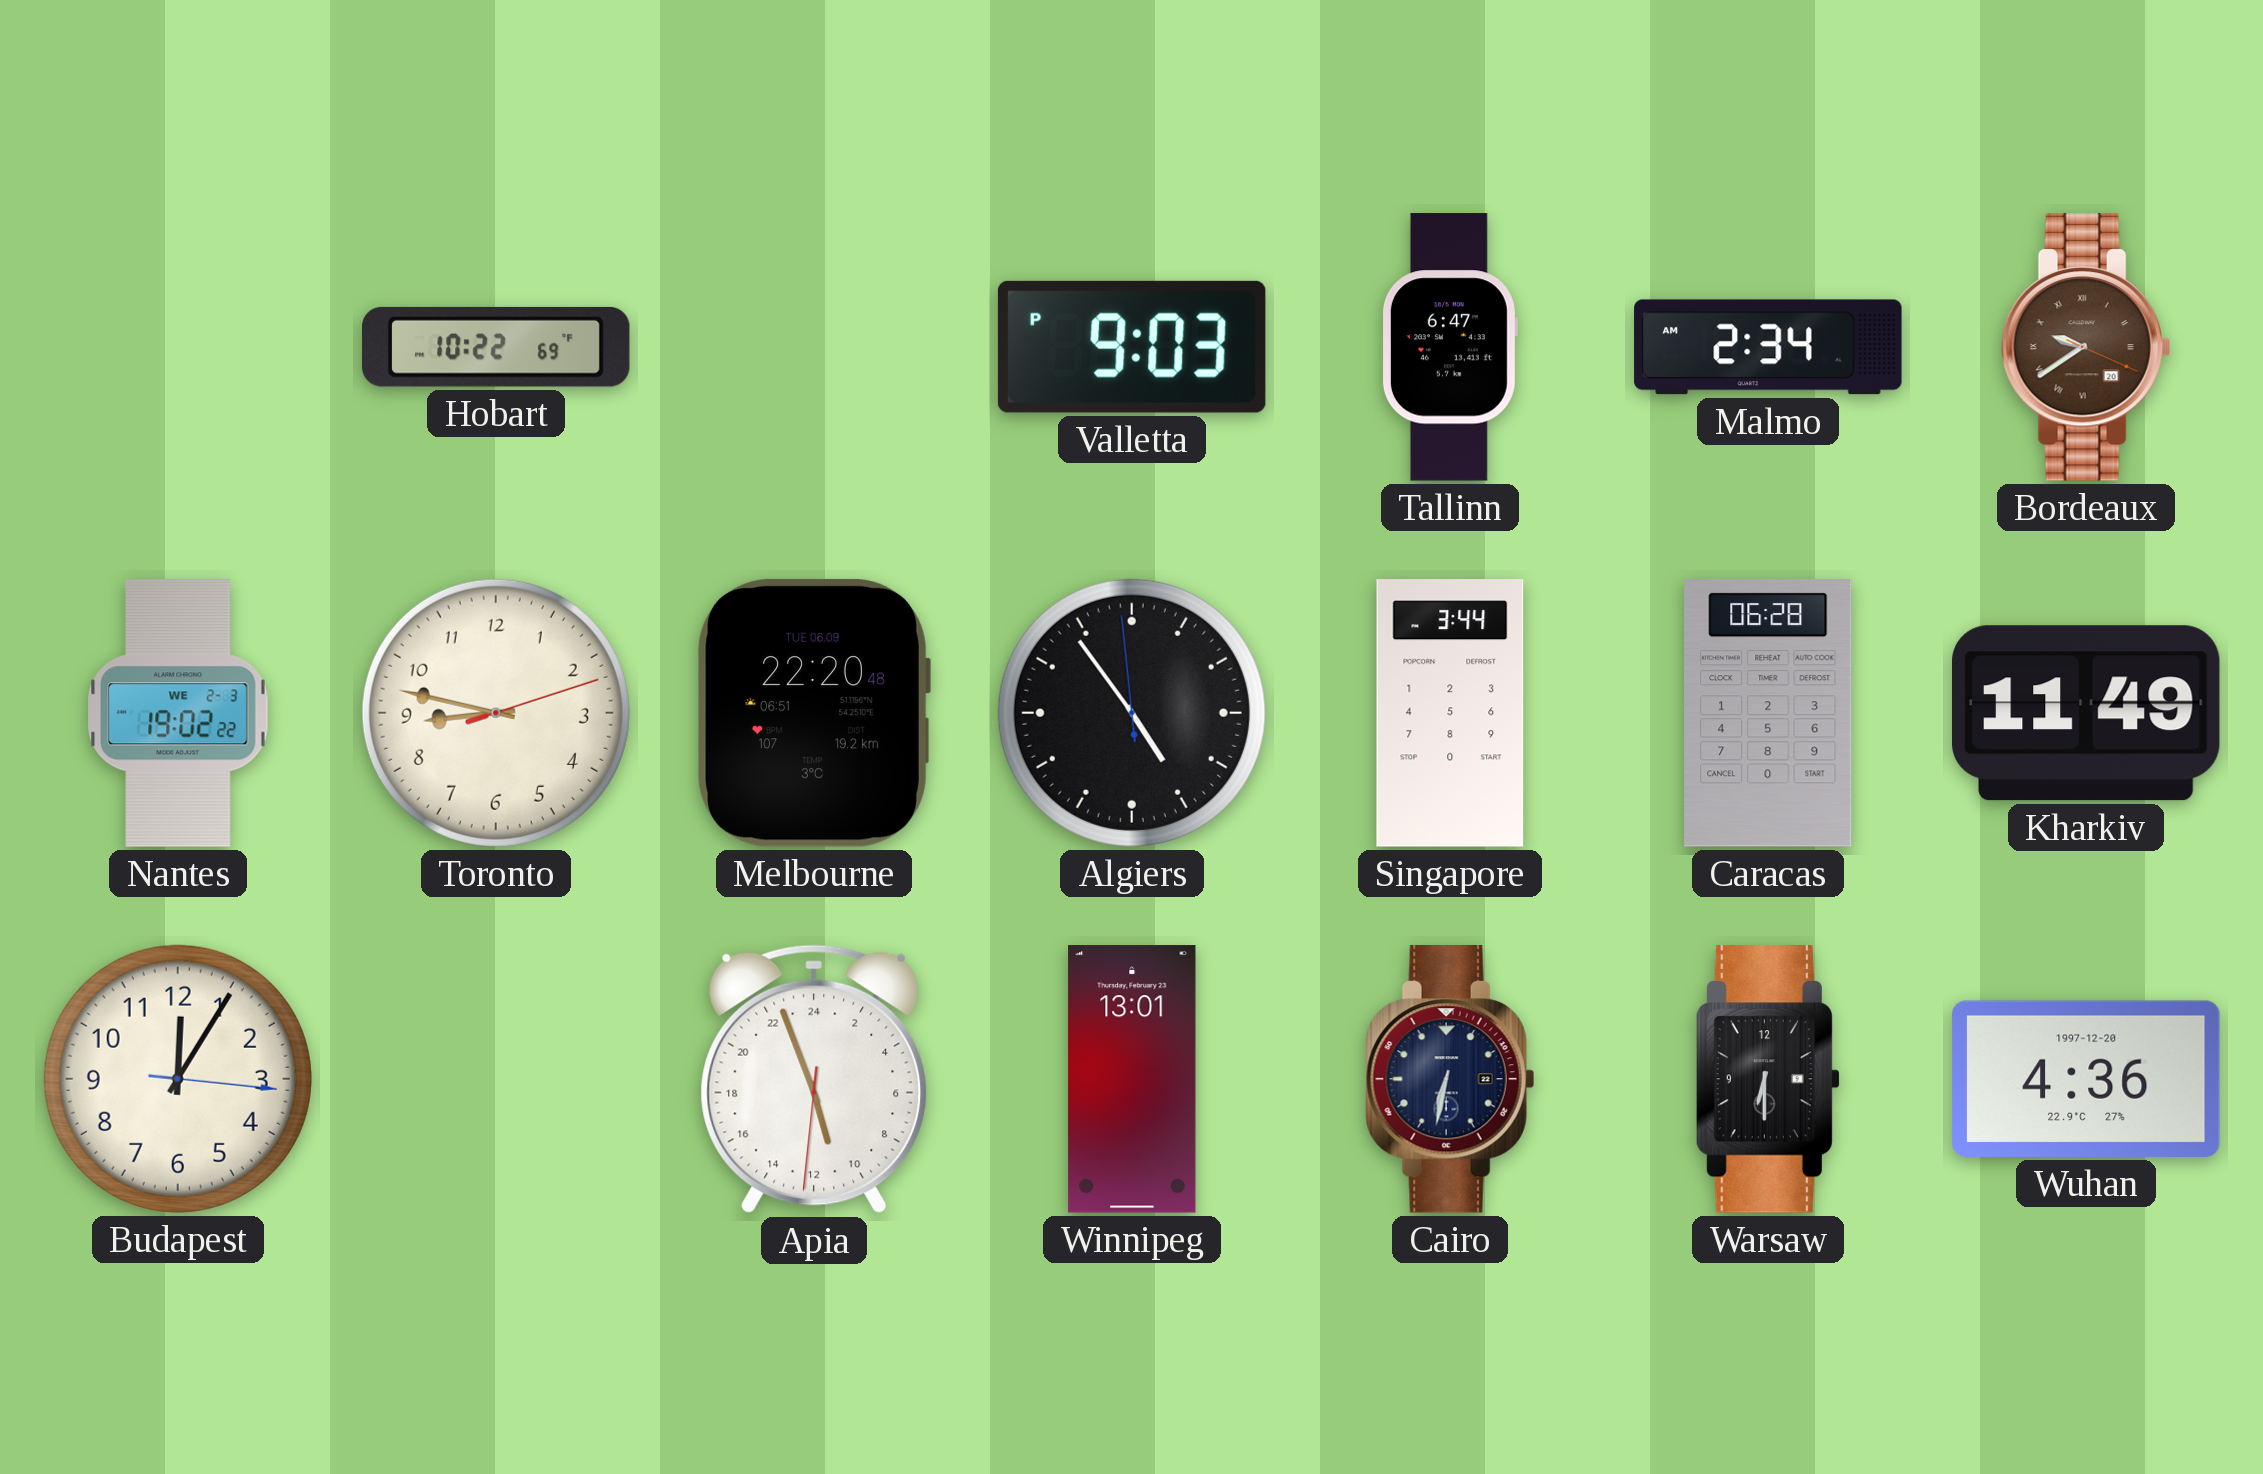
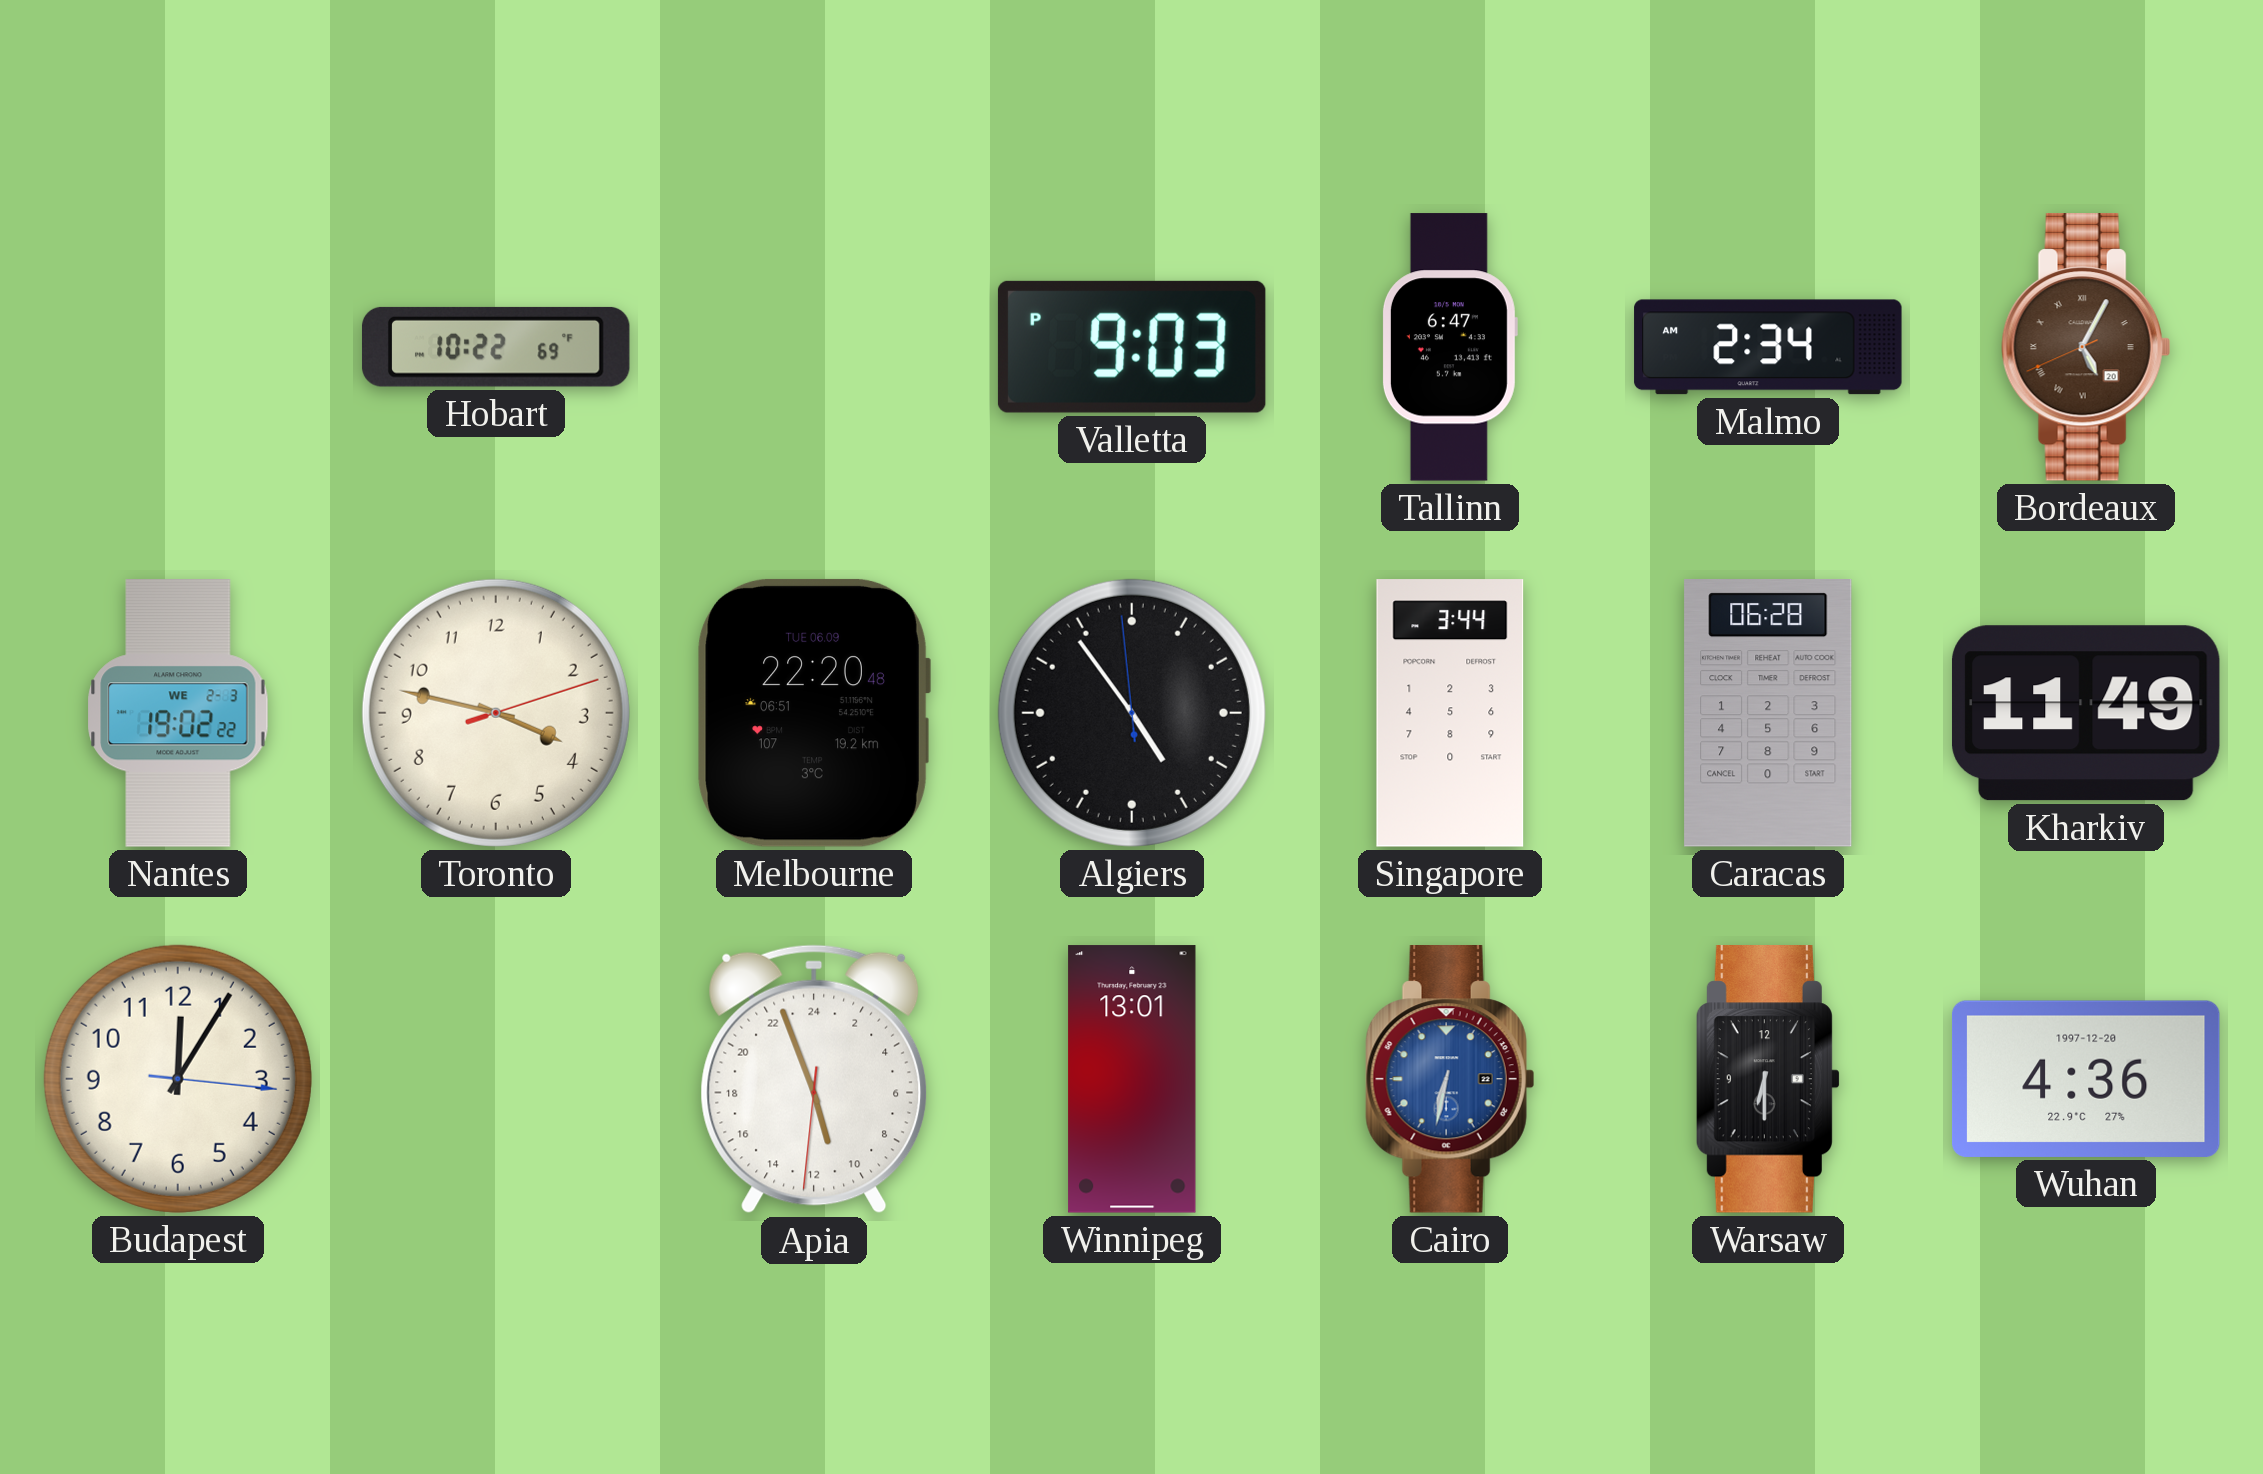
Bordeaux: 9:39 -> 5:04 (2086, 348)
Toronto: 8:47 -> 3:47 (496, 713)
Cairo dial: navy -> blue (1450, 1080)
